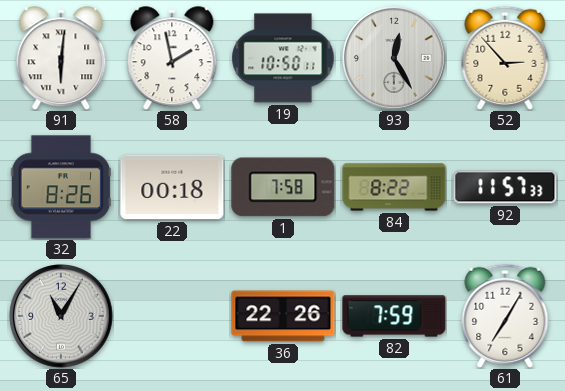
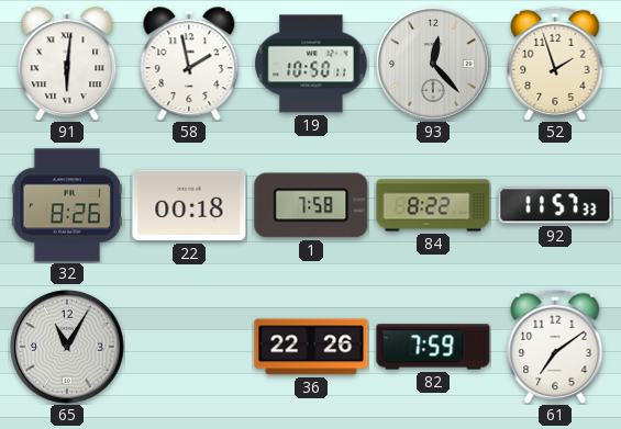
93: 12:25 -> 12:23 (434, 65)
52: 2:53 -> 1:57 (555, 64)
61: 7:05 -> 7:09 (555, 347)
